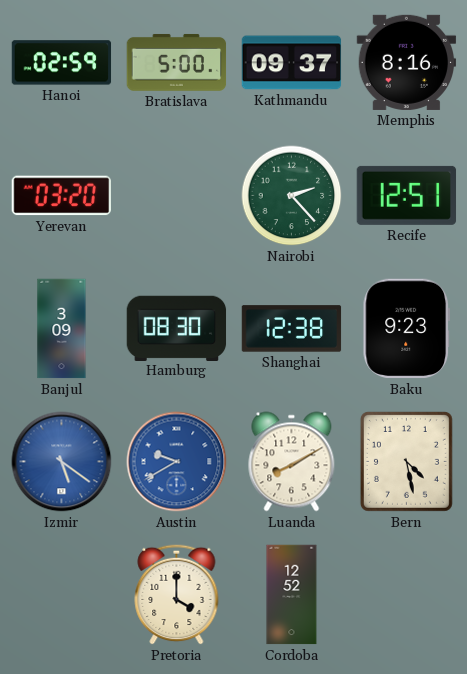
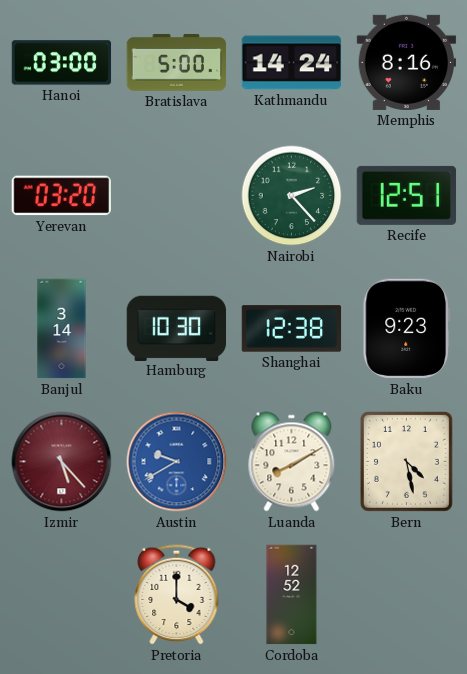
Hanoi: 02:59 -> 03:00 (62, 63)
Kathmandu: 09:37 -> 14:24 (292, 63)
Banjul: 3:09 -> 3:14 (62, 329)
Hamburg: 08:30 -> 10:30 (177, 328)
Izmir: 5:21 -> 5:23 (62, 462)
Izmir dial: blue -> burgundy (62, 462)
